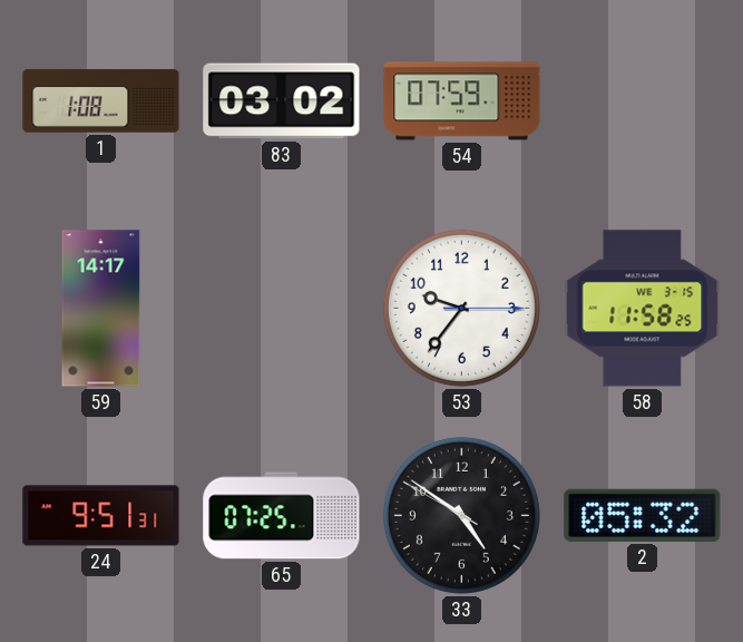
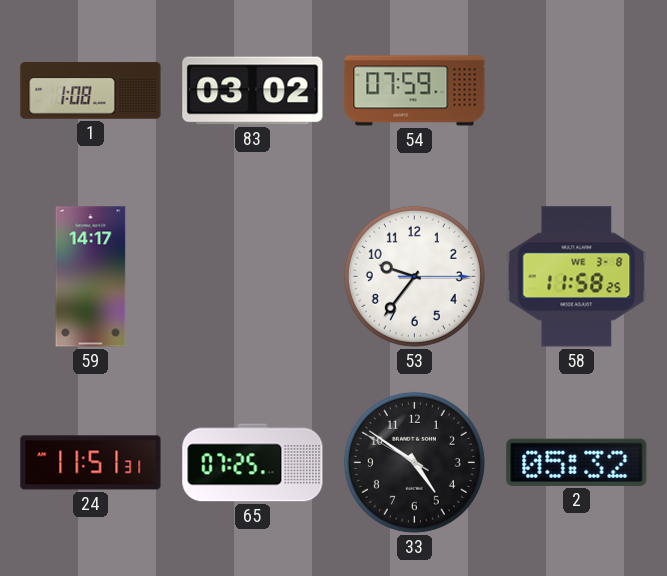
58 date: WE 3-15 -> WE 3-8 (577, 277)
24: 9:51 -> 11:51 (91, 463)
